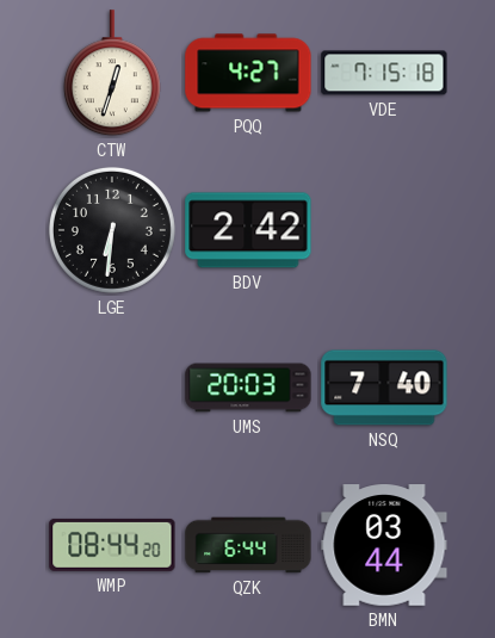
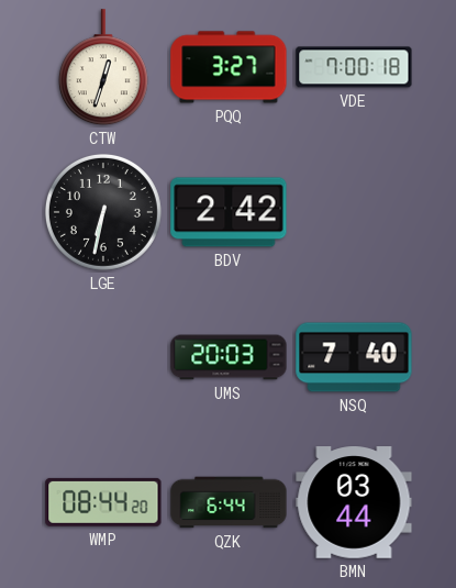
PQQ: 4:27 -> 3:27 (229, 67)
VDE: 7:15 -> 7:00 (354, 67)
LGE: 6:31 -> 6:32 (103, 212)
